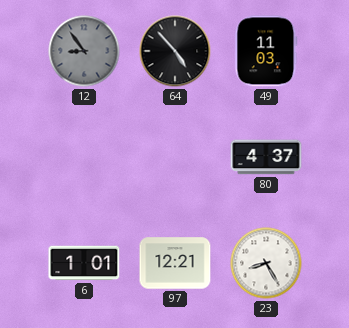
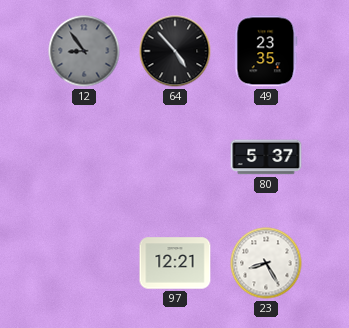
49: 11:03 -> 23:35 (266, 51)
80: 4:37 -> 5:37 (266, 157)
6: 1:01 -> none (84, 263)
